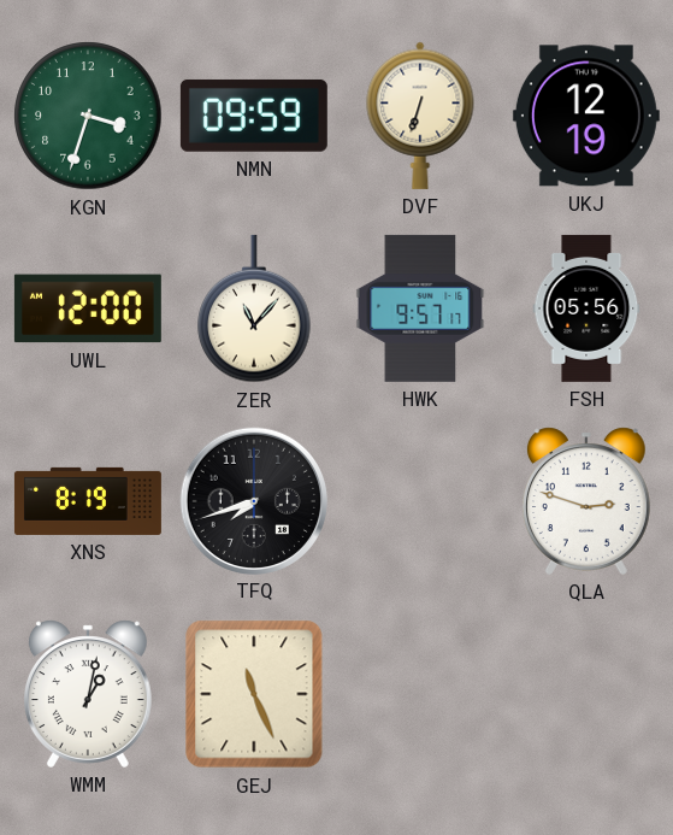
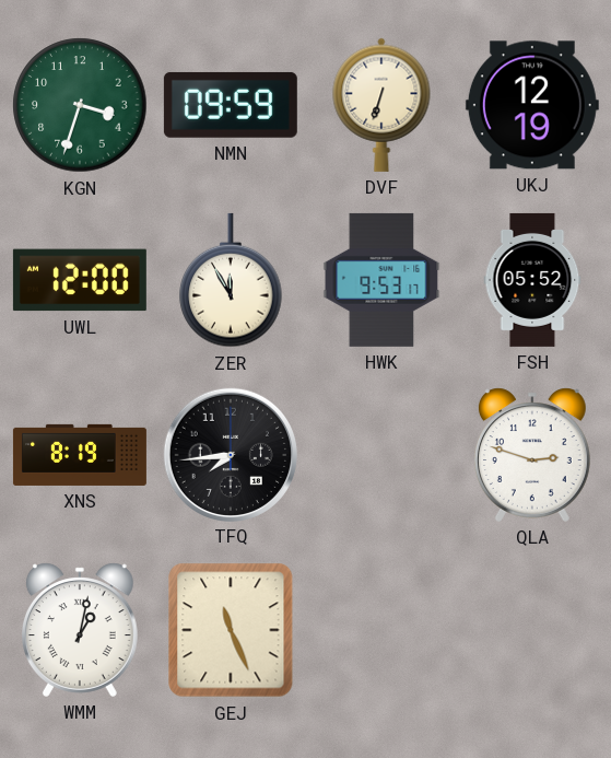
ZER: 11:07 -> 11:55 (231, 280)
HWK: 9:57 -> 9:53 (381, 280)
FSH: 05:56 -> 05:52 (532, 280)
TFQ: 7:42 -> 7:44 (230, 454)
